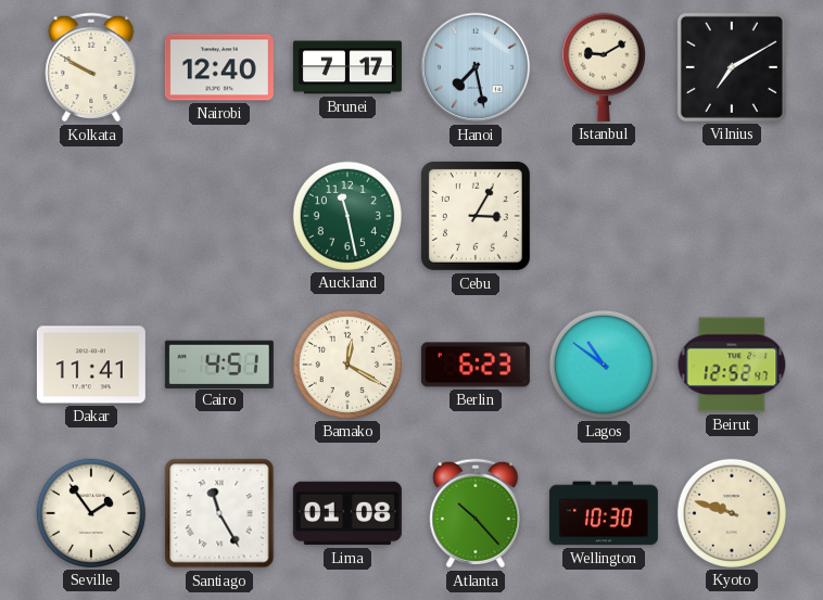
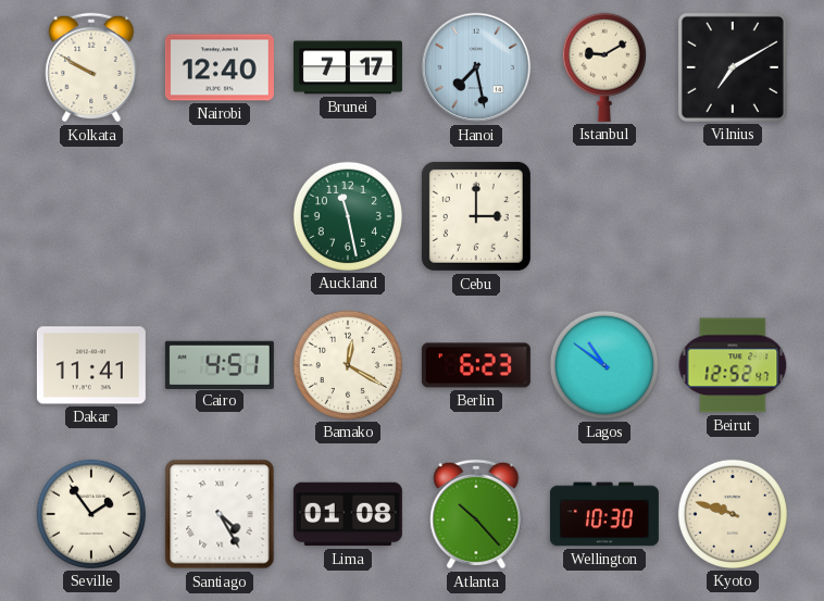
Cebu: 3:05 -> 3:00 (476, 216)
Santiago: 11:25 -> 4:25 (220, 514)
